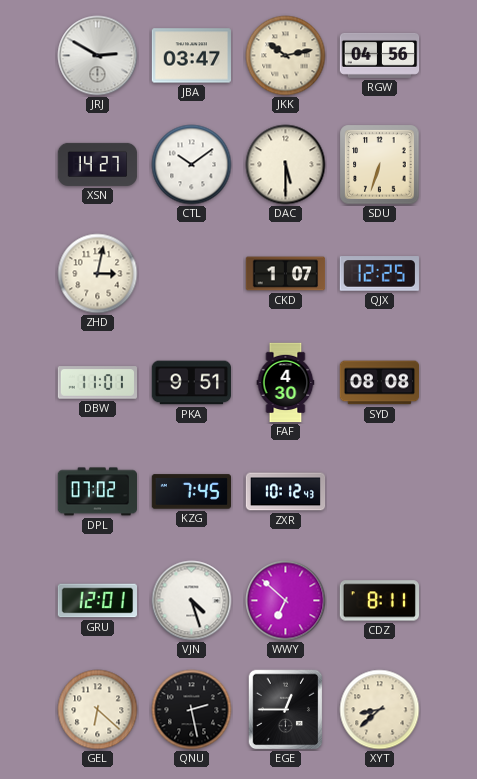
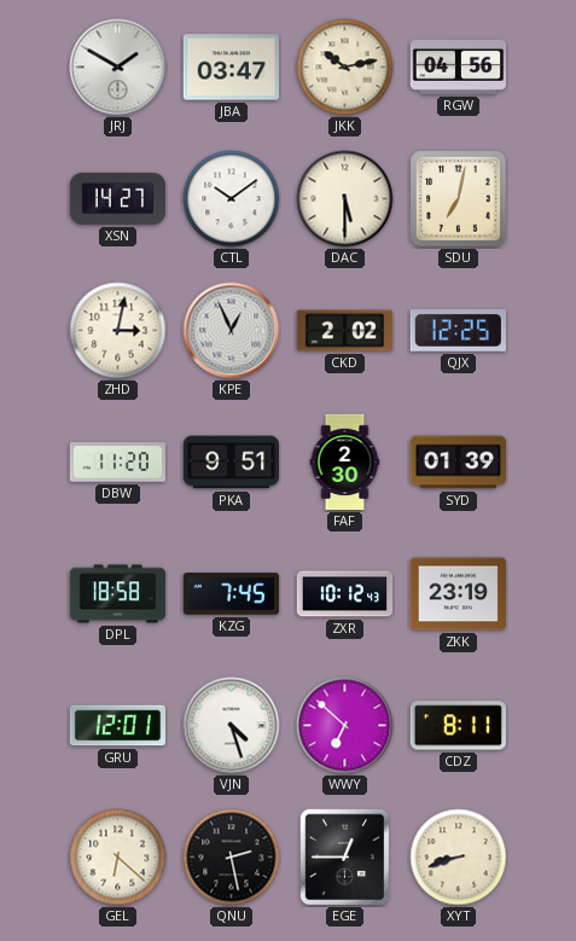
JRJ: 2:50 -> 1:50 (118, 68)
SDU: 6:33 -> 7:02 (459, 199)
KPE: none -> 12:56 (232, 331)
CKD: 1:07 -> 2:02 (345, 331)
DBW: 11:01 -> 11:20 (117, 463)
FAF: 4:30 -> 2:30 (345, 463)
SYD: 08:08 -> 01:39 (458, 463)
DPL: 07:02 -> 18:58 (118, 594)
ZKK: none -> 23:19 (458, 594)
XYT: 8:38 -> 8:42 (459, 858)
